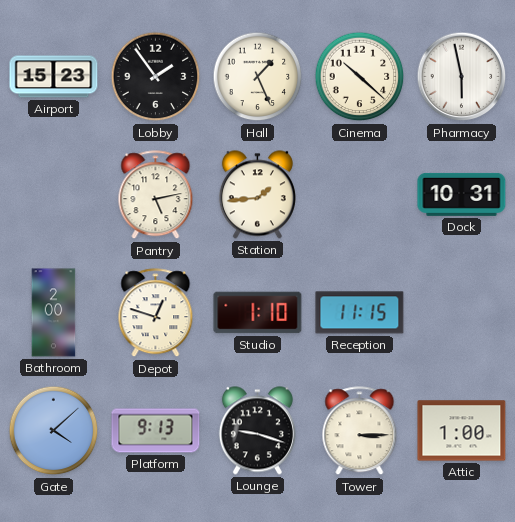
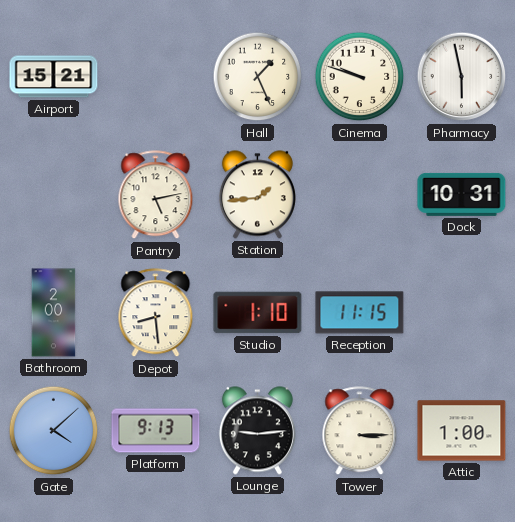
Airport: 15:23 -> 15:21 (54, 77)
Lobby: 1:54 -> none (156, 77)
Cinema: 10:22 -> 9:48 (360, 77)
Depot: 12:48 -> 8:29 (156, 313)
Lounge: 9:18 -> 9:14 (257, 431)
